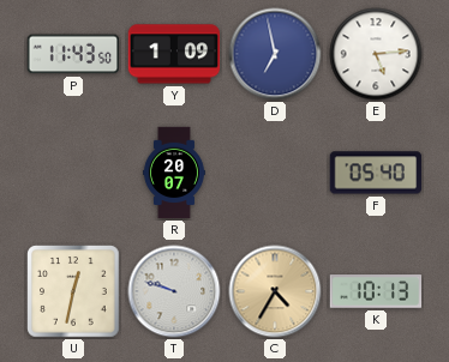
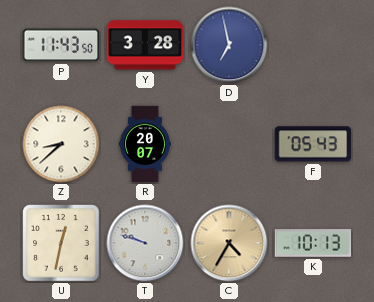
Y: 1:09 -> 3:28 (145, 45)
E: 5:14 -> none (376, 54)
Z: none -> 8:38 (61, 144)
F: 05:40 -> 05:43 (313, 144)
